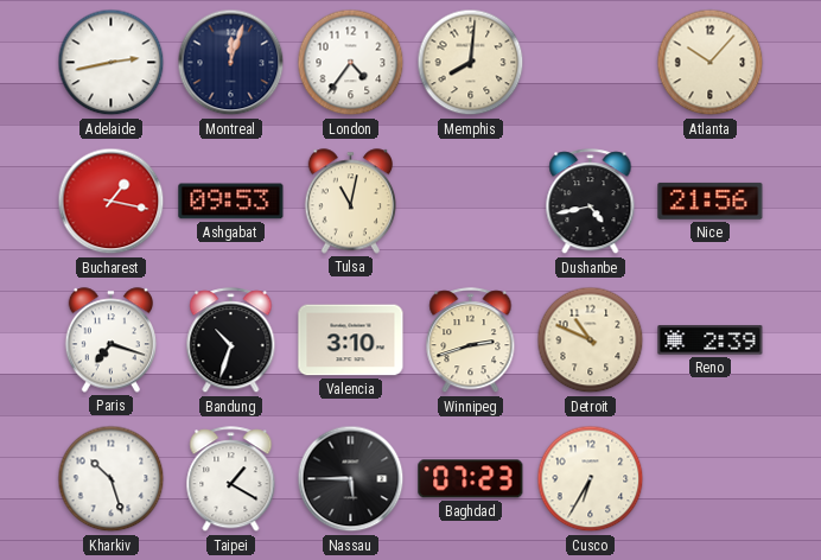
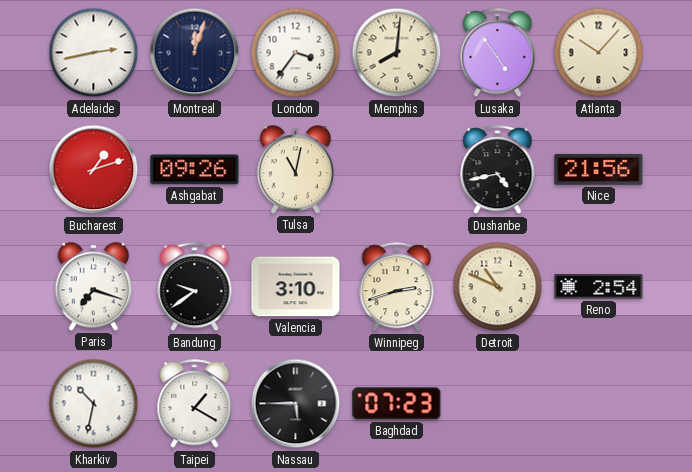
London: 4:36 -> 3:36 (296, 53)
Lusaka: none -> 4:54 (498, 53)
Bucharest: 1:17 -> 1:12 (94, 170)
Ashgabat: 09:53 -> 09:26 (195, 170)
Bandung: 10:33 -> 9:39 (195, 287)
Reno: 2:39 -> 2:54 (599, 287)
Kharkiv: 10:27 -> 10:32 (94, 404)
Cusco: 6:35 -> none (591, 479)
